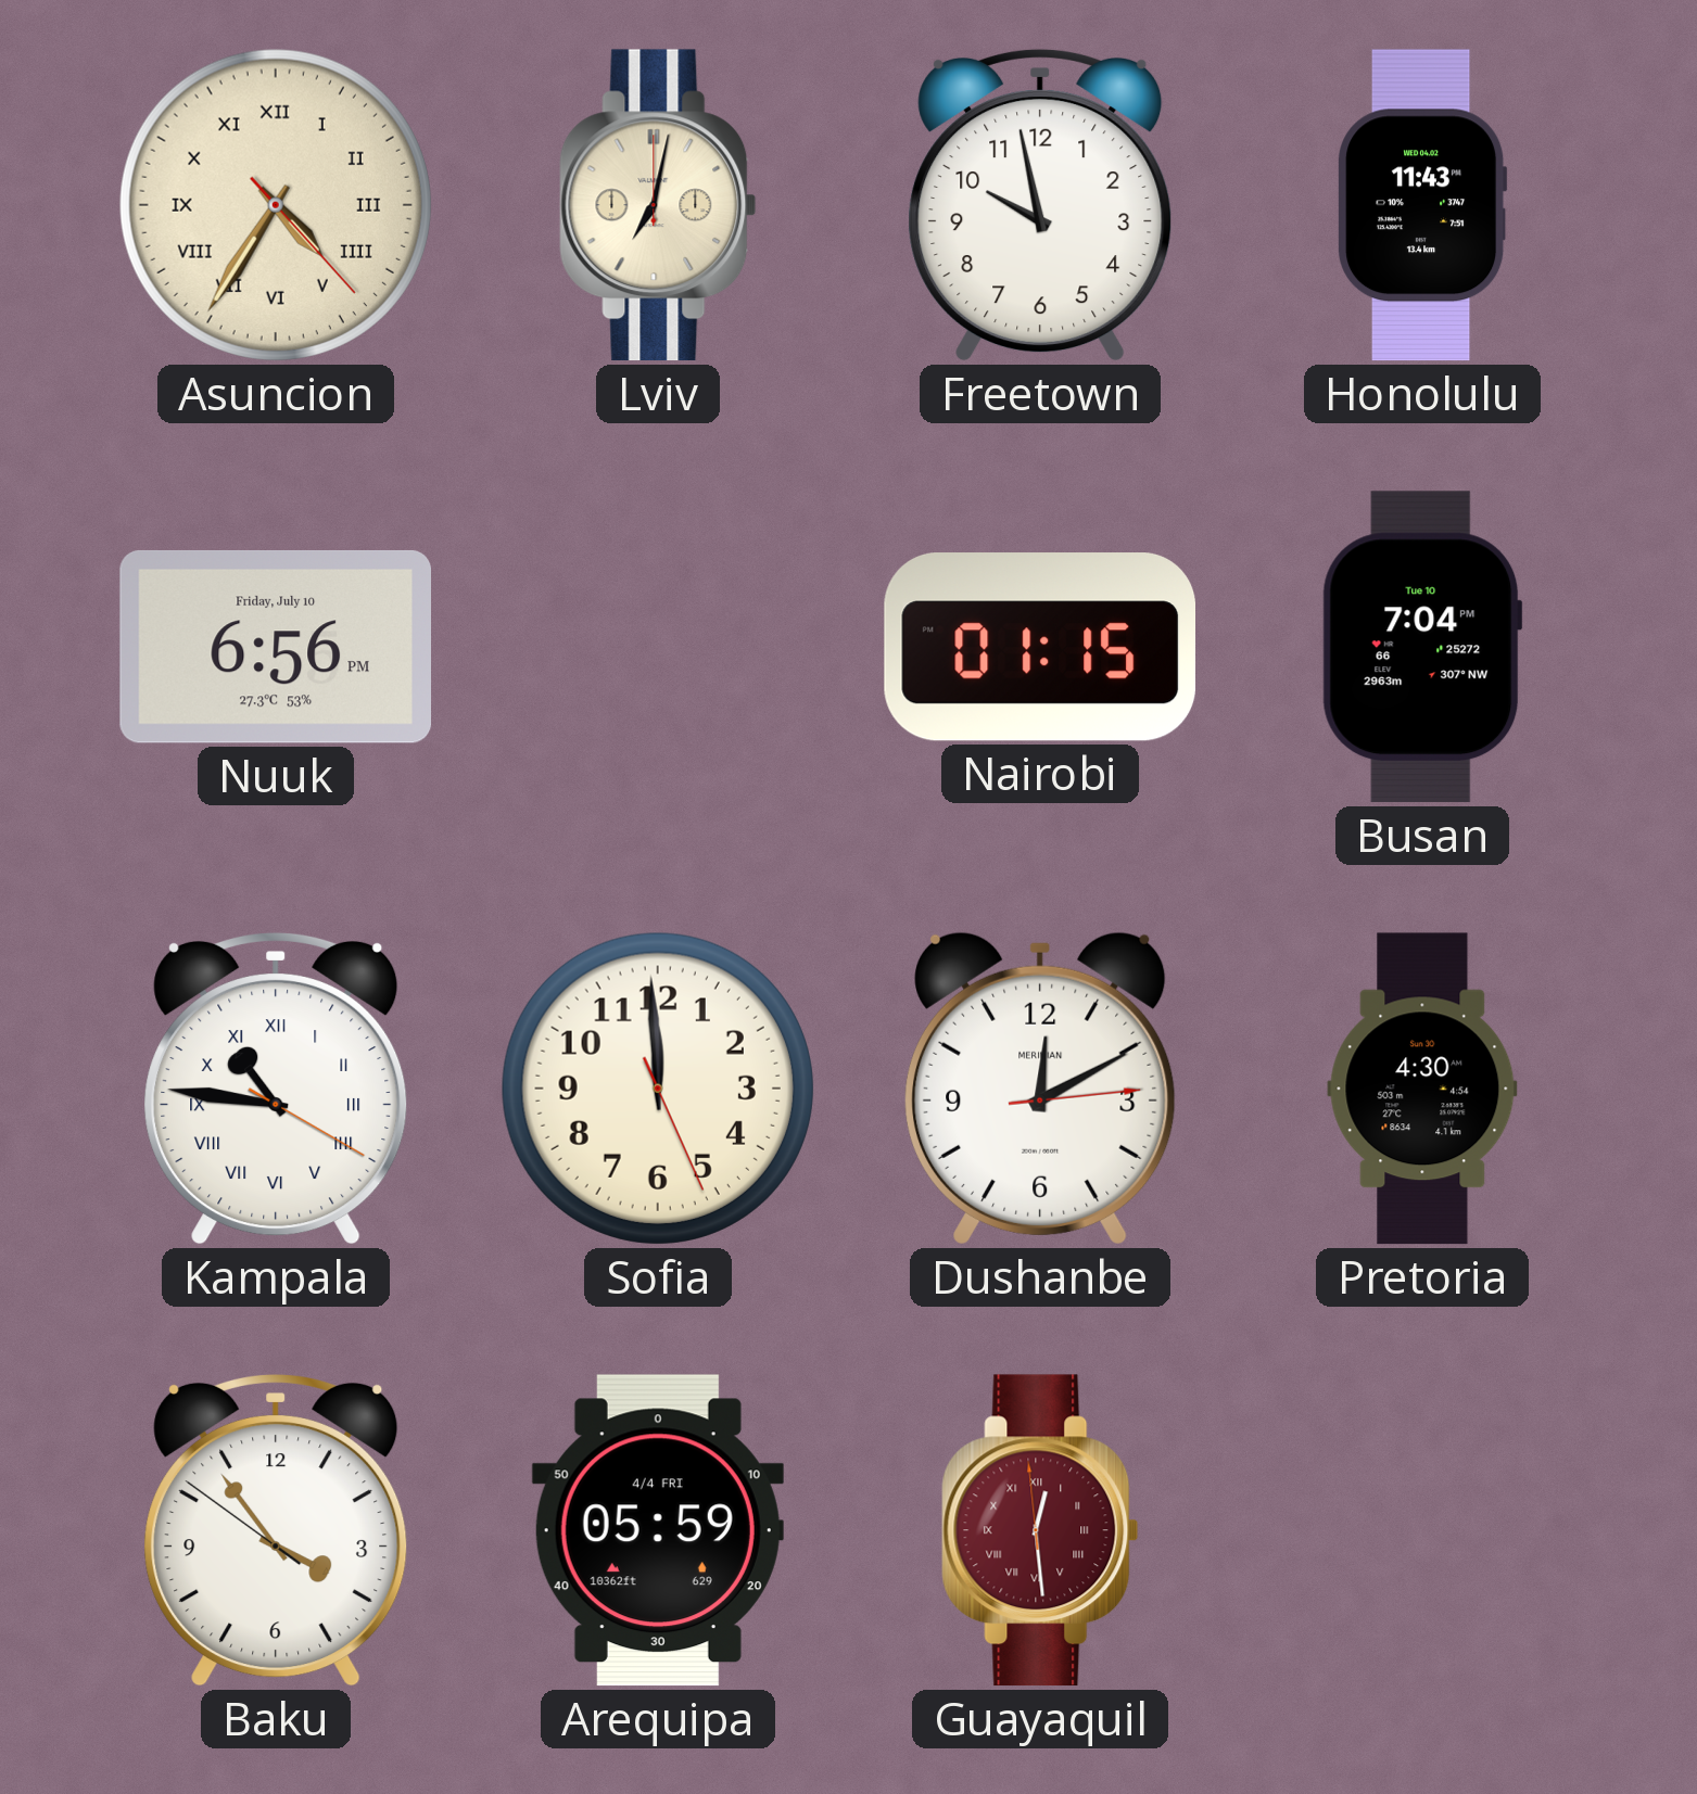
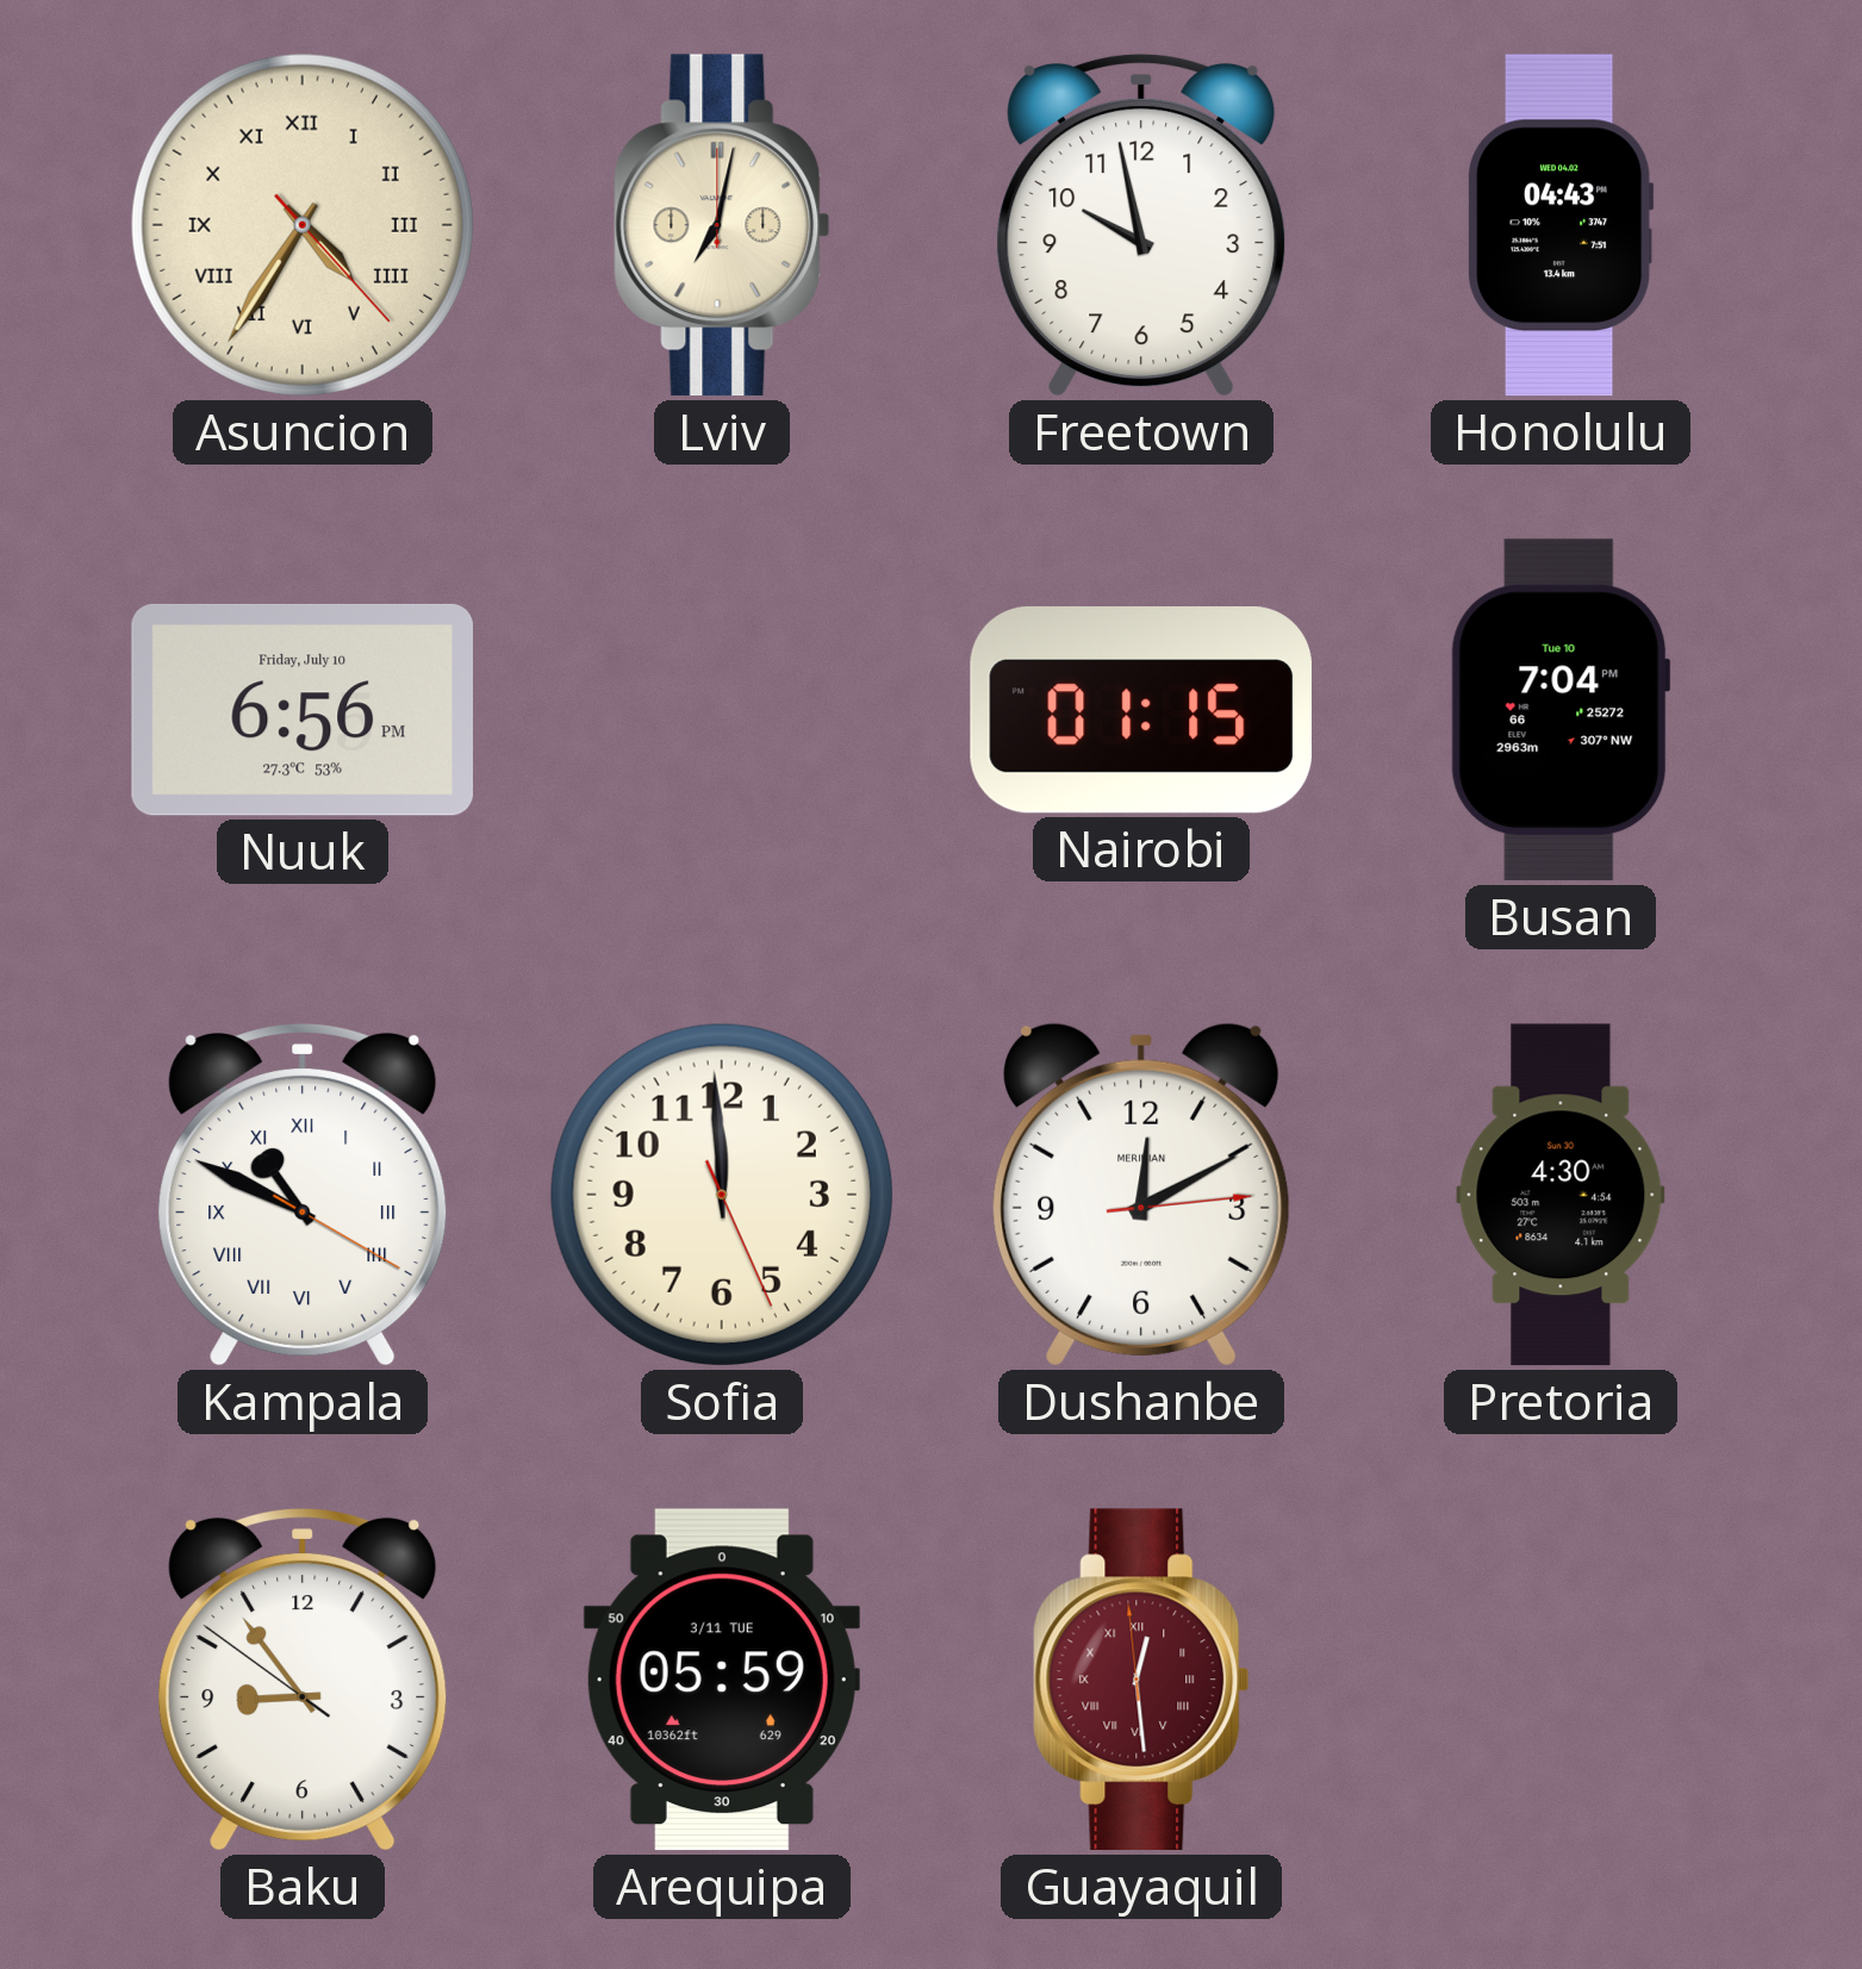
Honolulu: 11:43 -> 04:43 (1562, 225)
Kampala: 10:46 -> 10:49 (303, 1195)
Baku: 3:53 -> 8:53 (303, 1680)
Arequipa date: 4/4 FRI -> 3/11 TUE (722, 1680)
